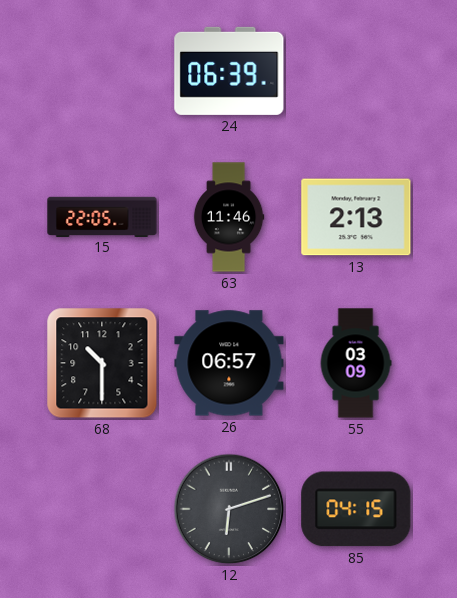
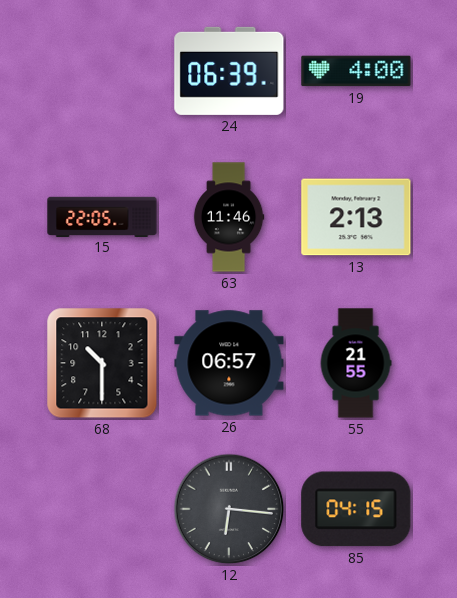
19: none -> 4:00 (356, 71)
55: 03:09 -> 21:55 (356, 363)
12: 6:12 -> 6:16 (229, 509)
